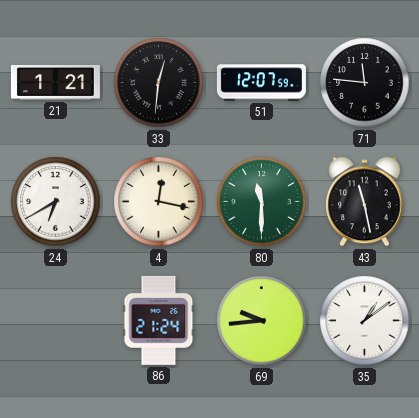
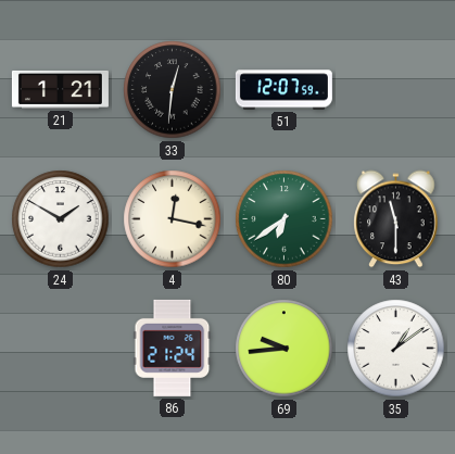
71: 11:46 -> none (365, 83)
24: 6:40 -> 1:50 (61, 219)
80: 11:30 -> 6:39 (285, 219)
43: 11:28 -> 11:30 (396, 219)
